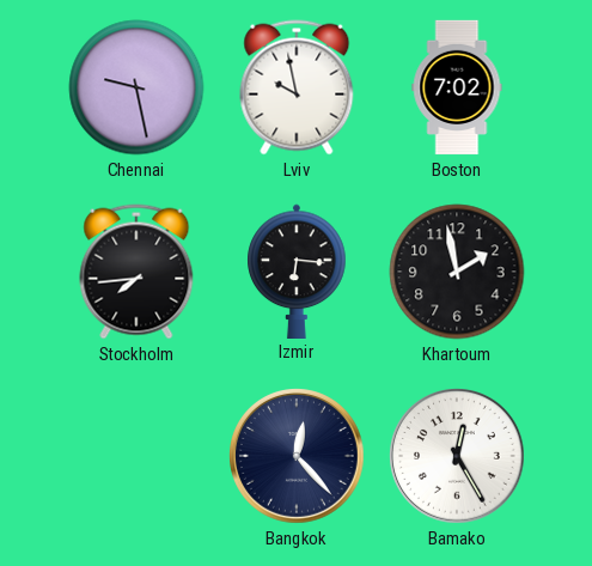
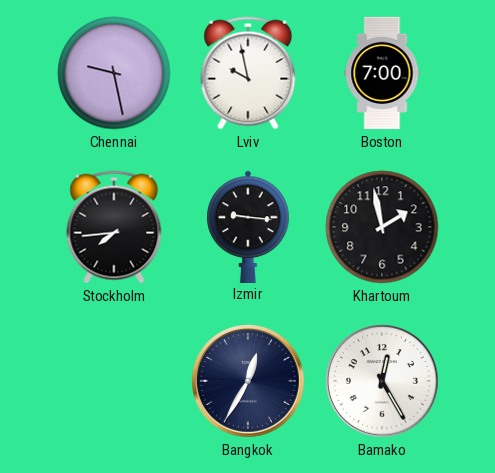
Boston: 7:02 -> 7:00 (382, 73)
Izmir: 6:16 -> 9:16 (248, 226)
Bangkok: 12:23 -> 12:35 (249, 382)
